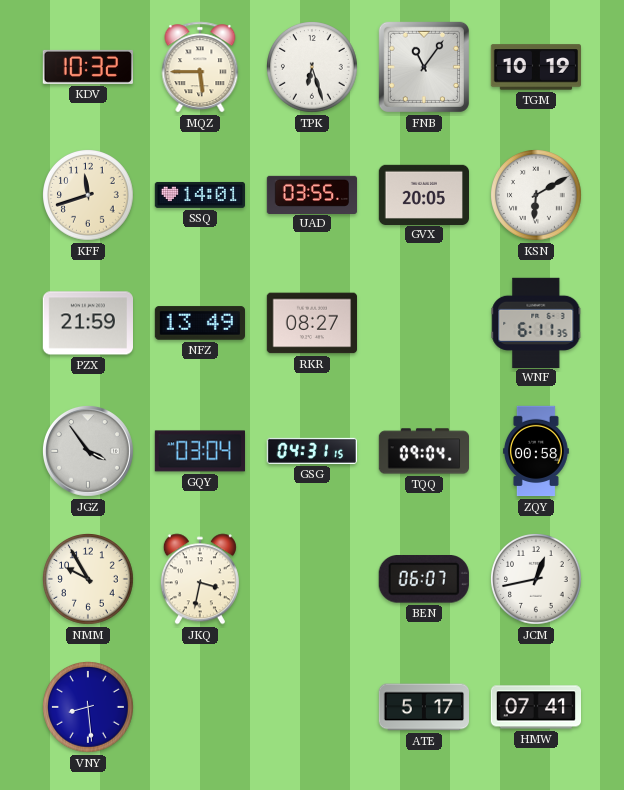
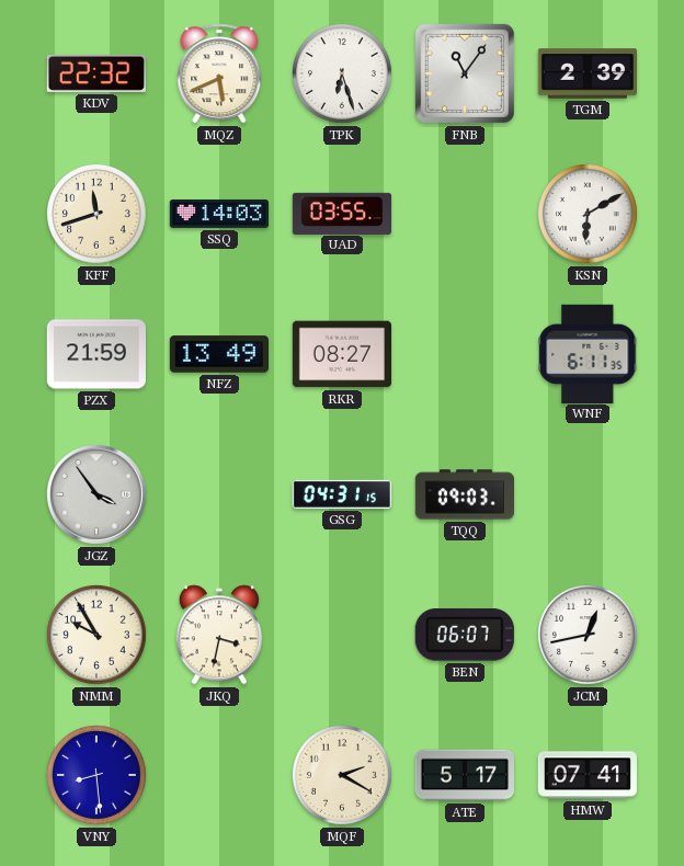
KDV: 10:32 -> 22:32 (95, 73)
MQZ: 5:45 -> 5:41 (219, 73)
TGM: 10:19 -> 2:39 (586, 73)
SSQ: 14:01 -> 14:03 (218, 214)
GVX: 20:05 -> none (423, 194)
GQY: 03:04 -> none (199, 451)
TQQ: 09:04 -> 09:03 (465, 494)
ZQY: 00:58 -> none (536, 451)
MQF: none -> 2:20 (343, 776)
